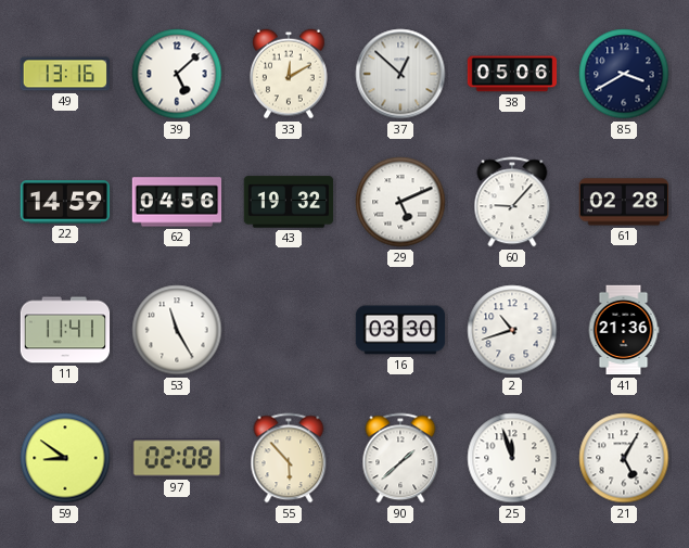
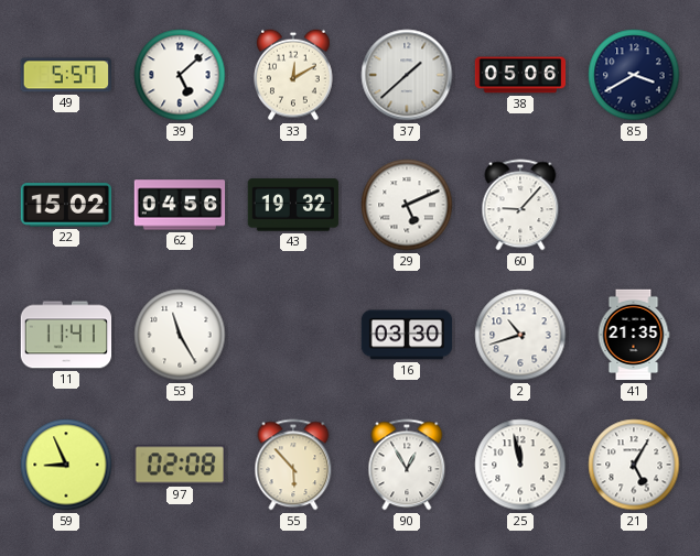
49: 13:16 -> 5:57 (65, 75)
37: 12:52 -> 1:38 (407, 75)
22: 14:59 -> 15:02 (66, 205)
61: 02:28 -> none (623, 202)
41: 21:36 -> 21:35 (634, 335)
59: 8:51 -> 8:56 (66, 465)
90: 1:38 -> 12:55 (407, 465)
25: 11:57 -> 11:58 (520, 465)
